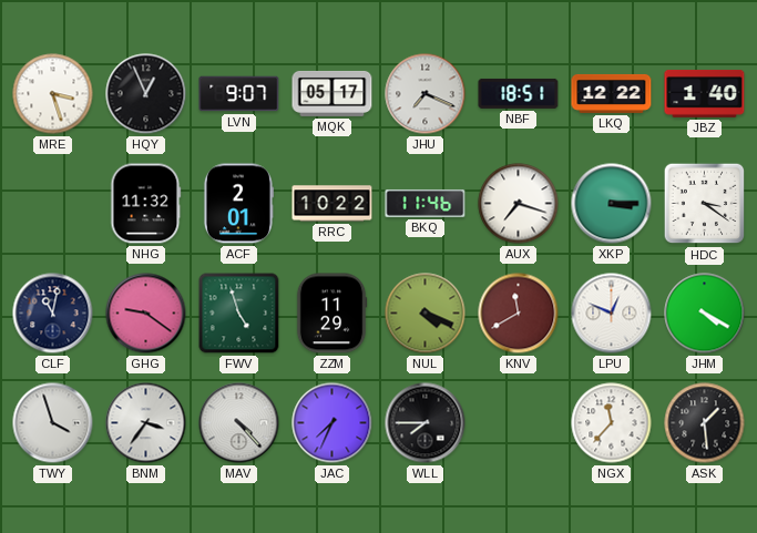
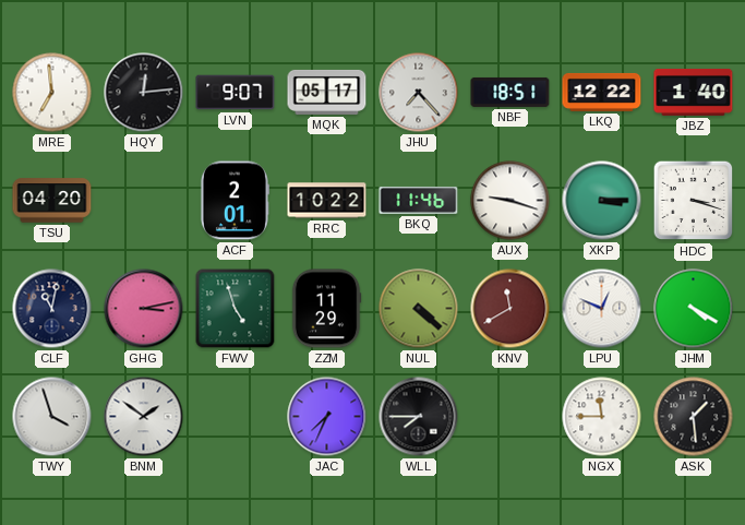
MRE: 3:27 -> 6:59 (52, 93)
HQY: 12:56 -> 12:14 (144, 93)
JHU: 7:19 -> 7:23 (419, 93)
TSU: none -> 04:20 (52, 201)
NHG: 11:32 -> none (146, 204)
AUX: 7:18 -> 9:18 (510, 201)
HDC: 3:21 -> 3:18 (694, 201)
GHG: 9:21 -> 3:13 (144, 309)
NUL: 4:19 -> 4:22 (419, 309)
BNM: 3:36 -> 1:51 (144, 417)
MAV: 4:23 -> none (239, 423)
NGX: 11:37 -> 11:45 (602, 417)
